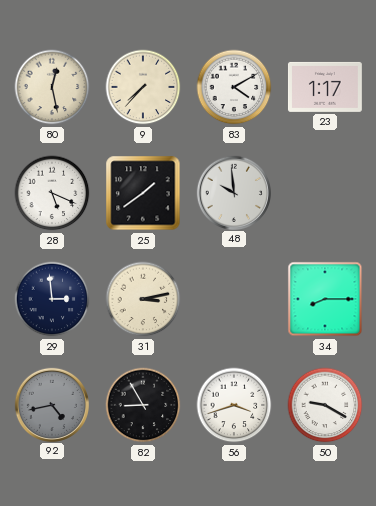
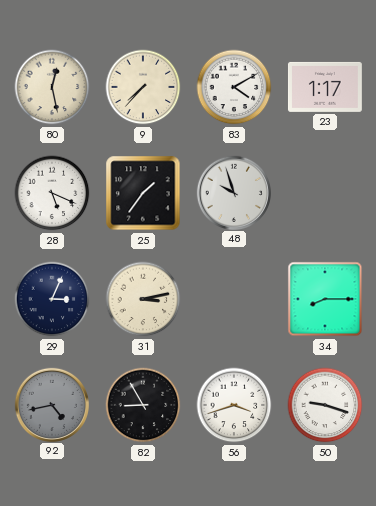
25: 1:39 -> 1:36 (143, 193)
48: 9:59 -> 9:57 (233, 192)
29: 2:59 -> 3:04 (52, 299)
50: 9:20 -> 9:18 (325, 405)
